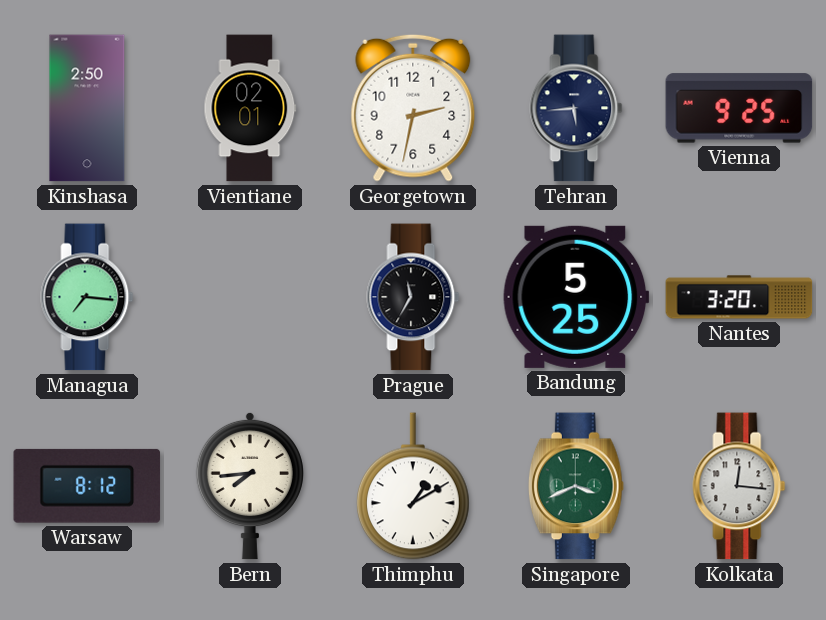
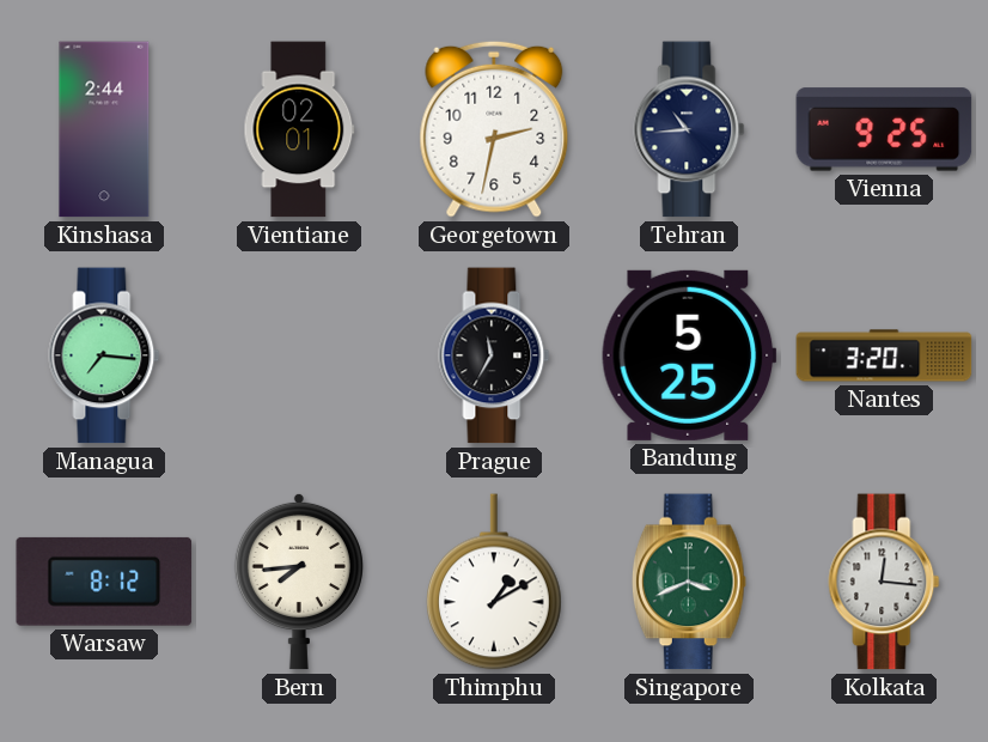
Kinshasa: 2:50 -> 2:44 (104, 129)
Tehran: 5:44 -> 10:44 (689, 129)
